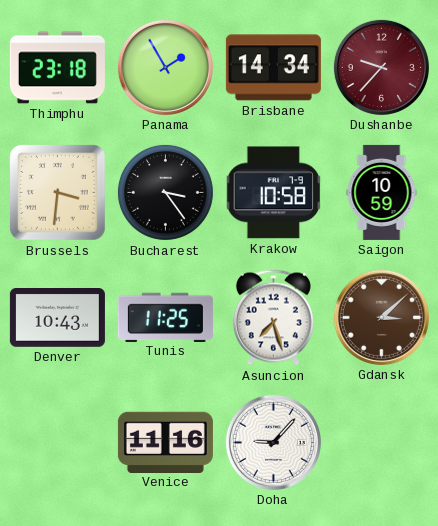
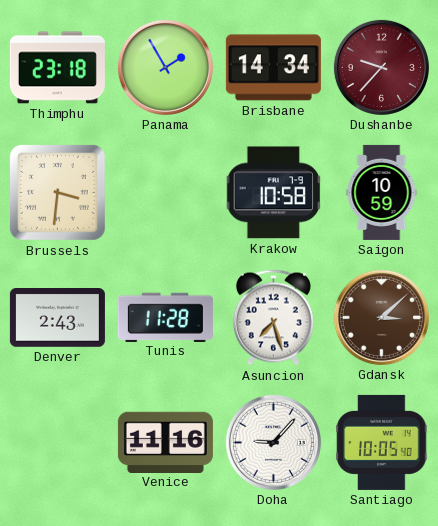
Bucharest: 3:24 -> none (165, 192)
Denver: 10:43 -> 2:43 (57, 318)
Tunis: 11:25 -> 11:28 (165, 317)
Santiago: none -> 10:05 (382, 442)
